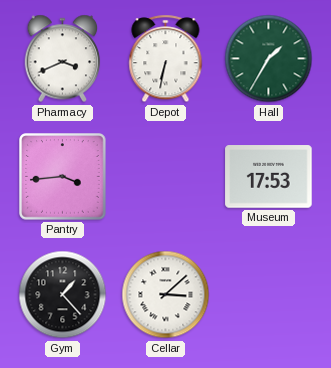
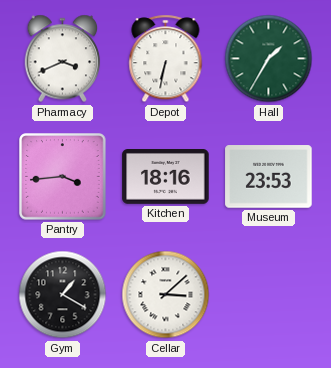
Kitchen: none -> 18:16 (166, 177)
Museum: 17:53 -> 23:53 (269, 177)
Gym: 1:23 -> 1:20 (63, 295)
